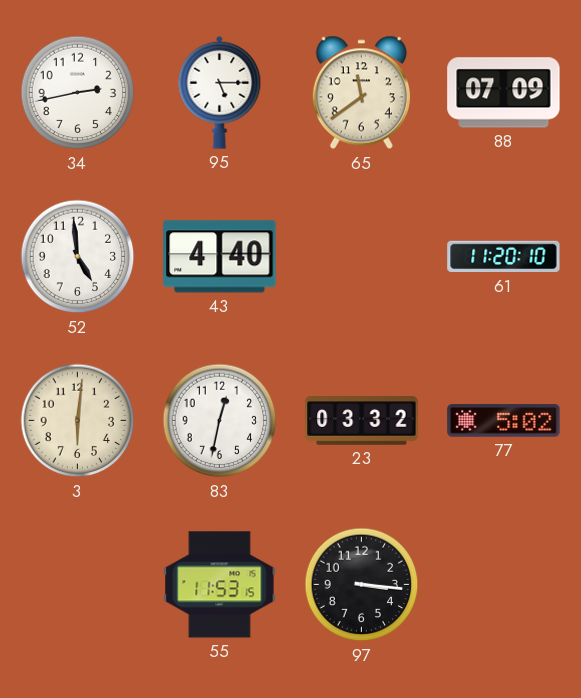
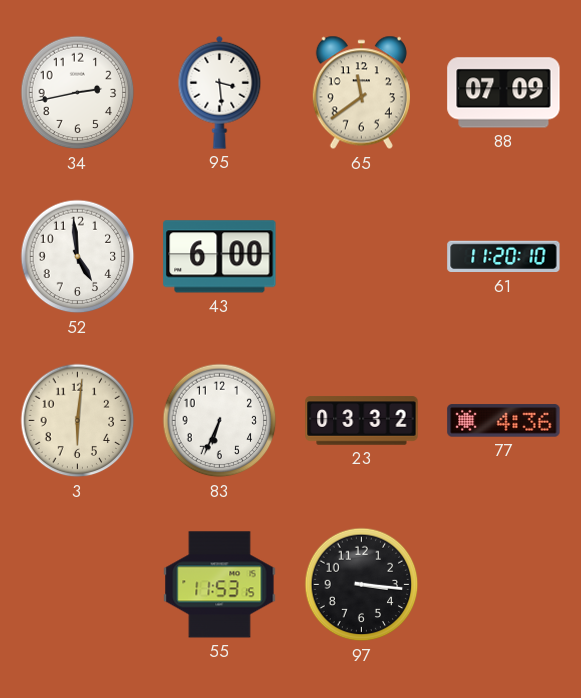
95: 5:15 -> 3:29 (220, 92)
43: 4:40 -> 6:00 (220, 257)
83: 12:32 -> 6:34 (220, 421)
77: 5:02 -> 4:36 (504, 421)
